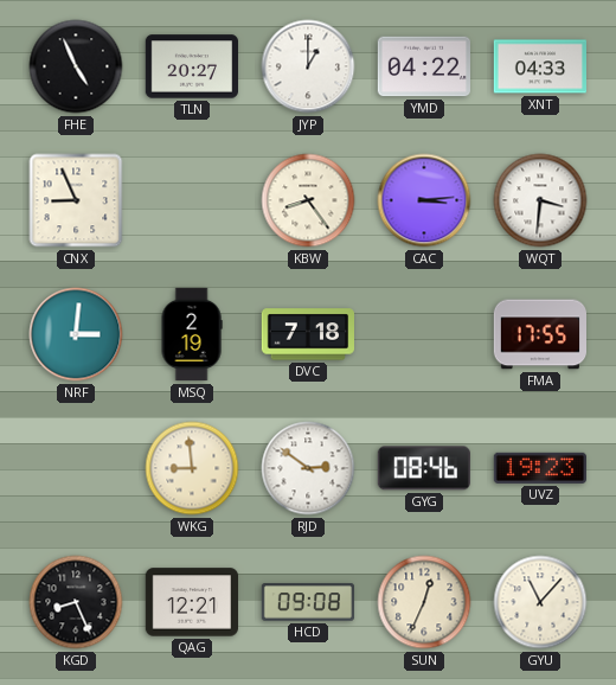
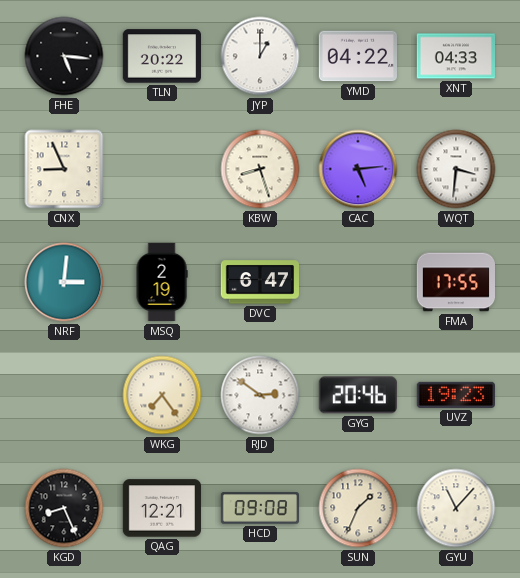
FHE: 4:56 -> 5:16 (64, 56)
TLN: 20:27 -> 20:22 (161, 56)
KBW: 8:24 -> 8:27 (260, 169)
CAC: 3:14 -> 5:14 (358, 169)
DVC: 7:18 -> 6:47 (259, 282)
WKG: 8:59 -> 7:24 (162, 395)
GYG: 08:46 -> 20:46 (358, 395)
SUN: 12:34 -> 1:34 (358, 508)
